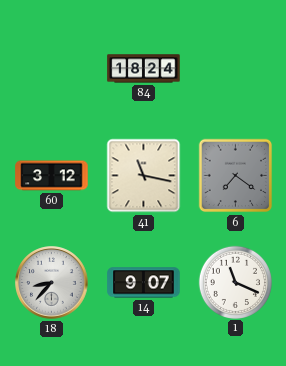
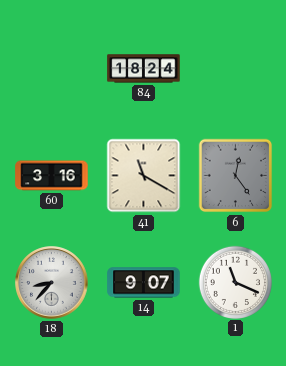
60: 3:12 -> 3:16 (52, 176)
41: 11:17 -> 11:20 (144, 176)
6: 7:21 -> 12:24 (236, 176)
